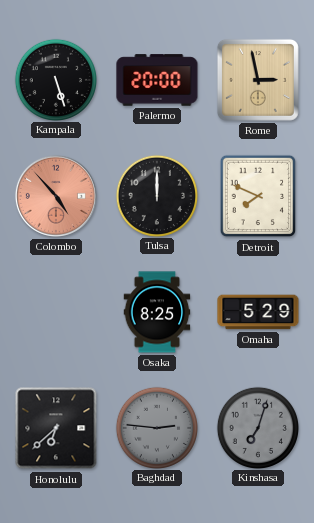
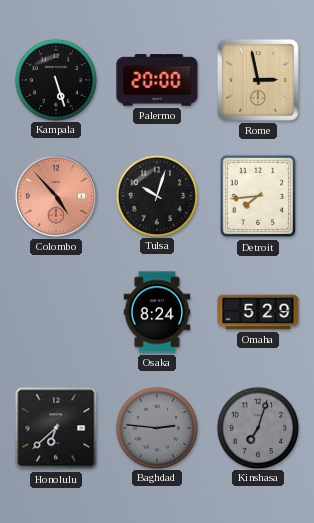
Tulsa: 12:00 -> 10:03 (156, 195)
Detroit: 7:49 -> 7:44 (258, 196)
Osaka: 8:25 -> 8:24 (157, 312)
